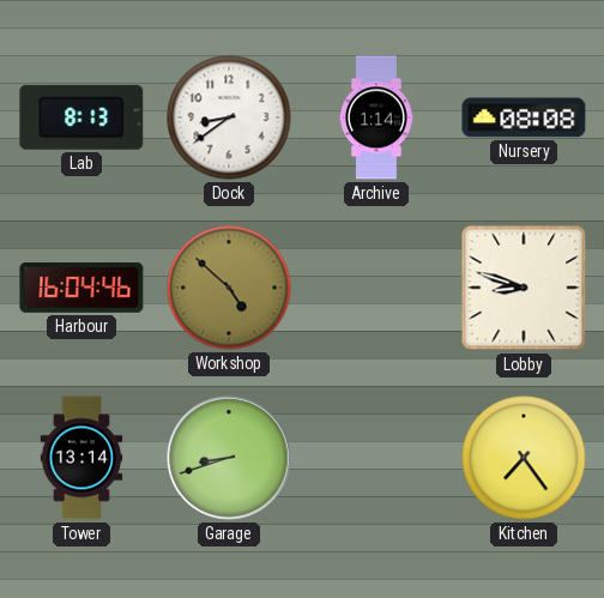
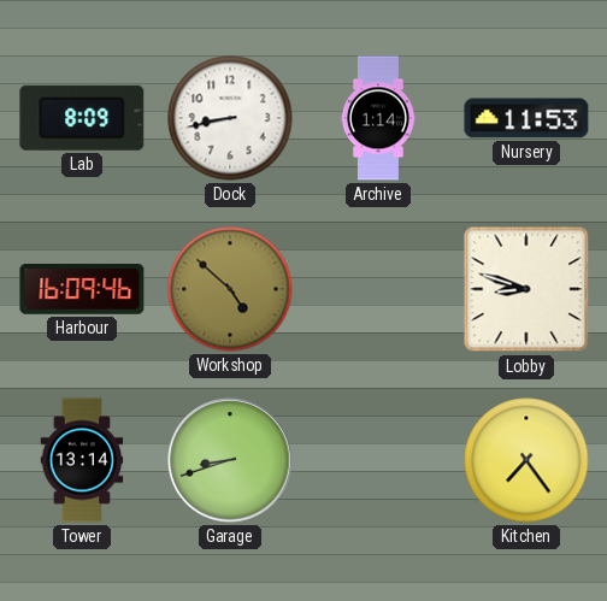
Lab: 8:13 -> 8:09 (82, 118)
Dock: 8:39 -> 8:43 (230, 118)
Nursery: 08:08 -> 11:53 (526, 118)
Harbour: 16:04 -> 16:09 (82, 290)
